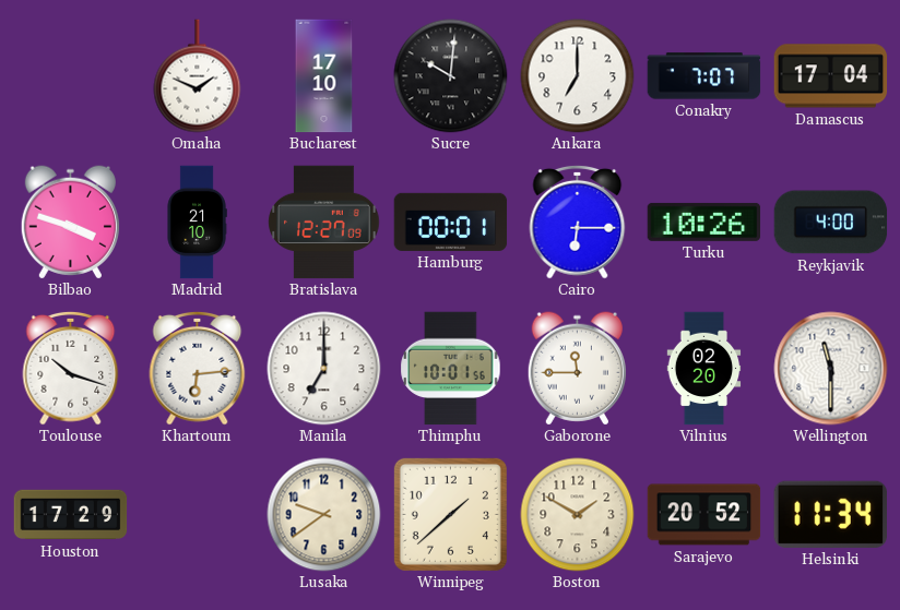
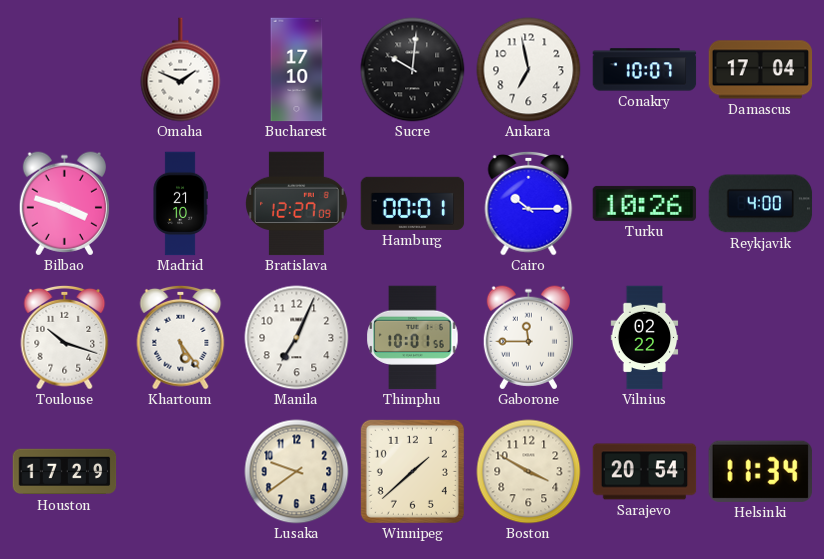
Ankara: 7:00 -> 6:58 (529, 70)
Conakry: 7:07 -> 10:07 (645, 70)
Cairo: 6:15 -> 10:15 (529, 203)
Khartoum: 6:14 -> 5:24 (181, 337)
Manila: 7:00 -> 7:04 (297, 338)
Vilnius: 02:20 -> 02:22 (645, 338)
Wellington: 11:30 -> none (831, 369)
Boston: 1:50 -> 3:50 (529, 472)
Sarajevo: 20:52 -> 20:54 (645, 472)
